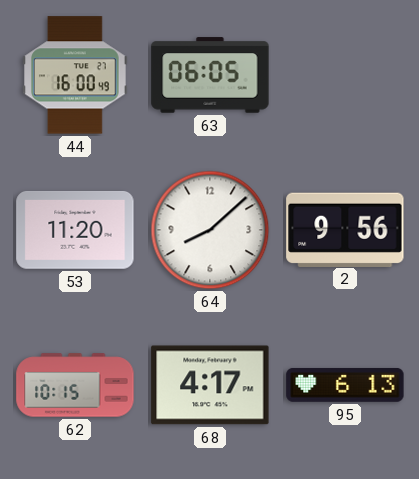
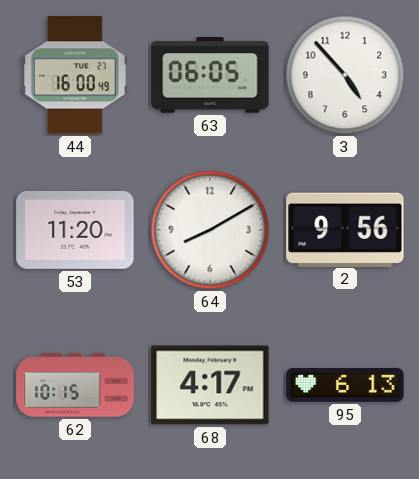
3: none -> 4:53 (345, 75)
64: 8:08 -> 8:10 (210, 230)
